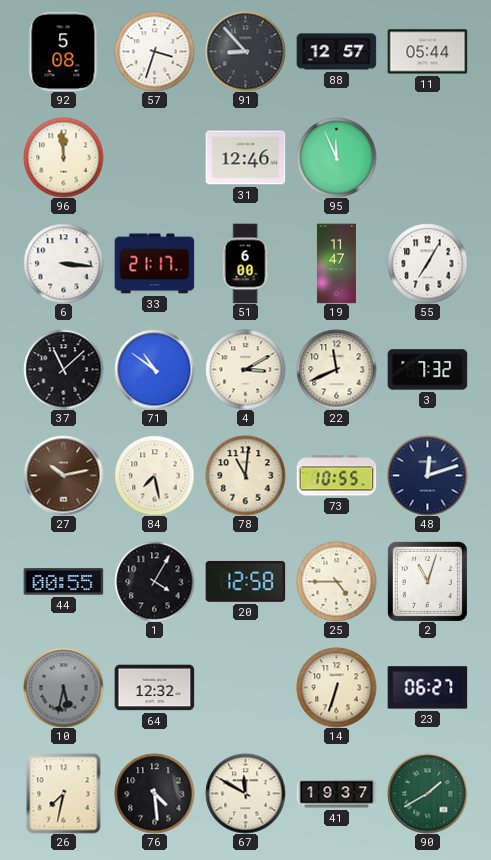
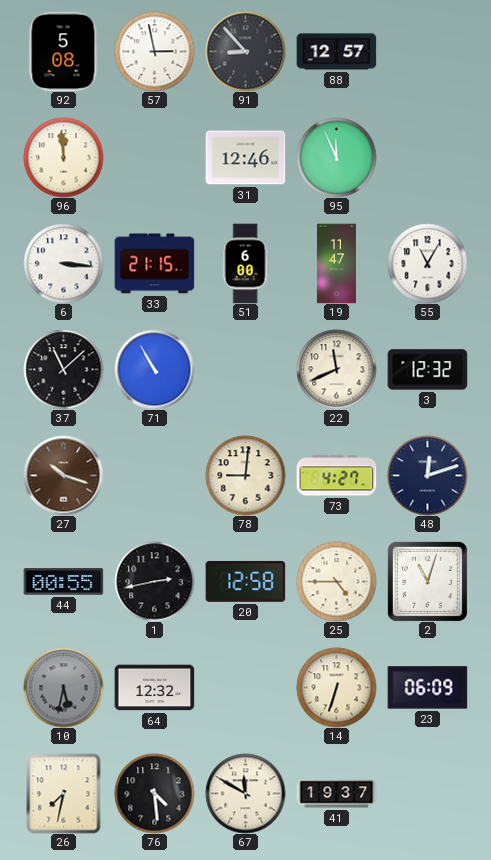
57: 3:33 -> 2:58 (154, 51)
11: 05:44 -> none (427, 52)
33: 21:17 -> 21:15 (154, 264)
55: 7:05 -> 11:05 (427, 263)
71: 10:51 -> 10:55 (154, 369)
4: 3:10 -> none (245, 369)
3: 7:32 -> 12:32 (427, 370)
27: 10:13 -> 10:18 (63, 475)
84: 7:28 -> none (154, 475)
78: 11:01 -> 9:01 (245, 475)
73: 10:55 -> 4:27 (336, 476)
1: 4:05 -> 2:43 (154, 581)
23: 06:27 -> 06:09 (427, 688)
90: 1:40 -> none (427, 793)
